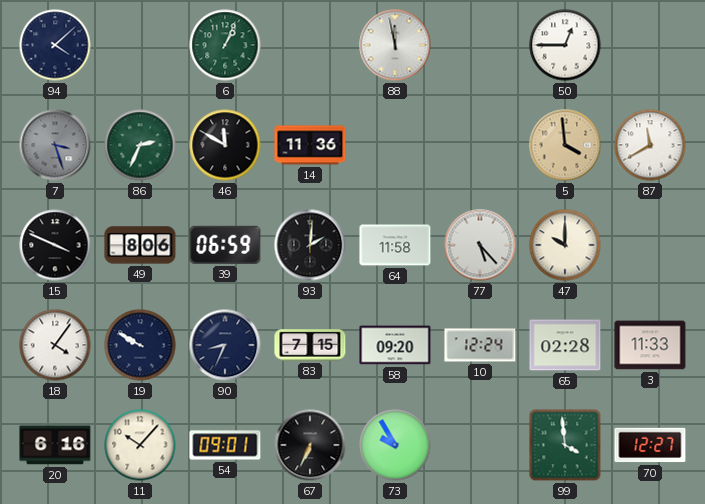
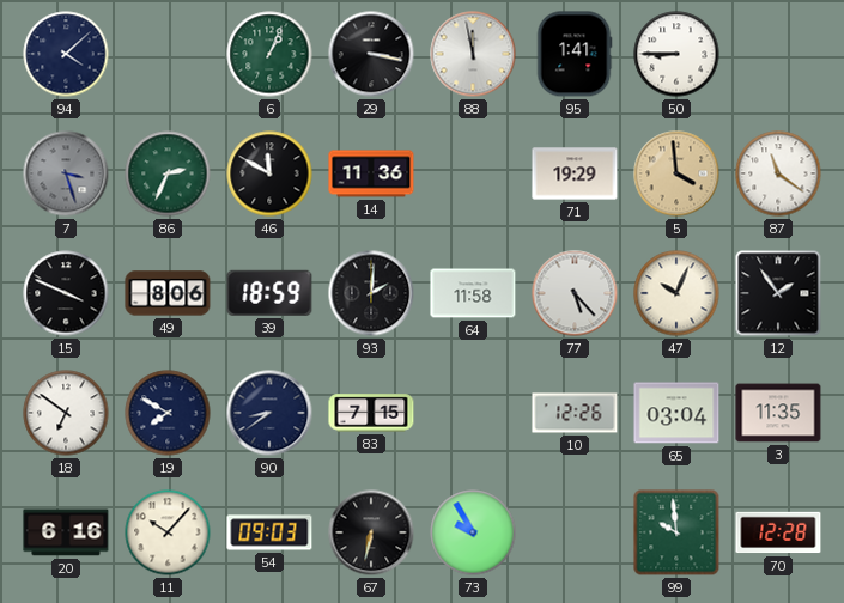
29: none -> 3:17 (371, 54)
95: none -> 1:41 (575, 54)
50: 12:45 -> 8:45 (676, 54)
71: none -> 19:29 (575, 173)
87: 11:40 -> 11:21 (778, 173)
39: 06:59 -> 18:59 (269, 293)
47: 10:00 -> 10:04 (676, 293)
12: none -> 1:54 (778, 293)
18: 4:06 -> 6:51 (66, 413)
19: 9:50 -> 7:50 (168, 413)
90: 8:34 -> 8:39 (269, 413)
58: 09:20 -> none (395, 345)
10: 12:24 -> 12:26 (575, 413)
65: 02:28 -> 03:04 (676, 413)
3: 11:33 -> 11:35 (778, 413)
54: 09:01 -> 09:03 (269, 532)
67: 6:34 -> 6:32 (371, 532)
99: 3:59 -> 9:59 (676, 532)
70: 12:27 -> 12:28 (778, 532)
